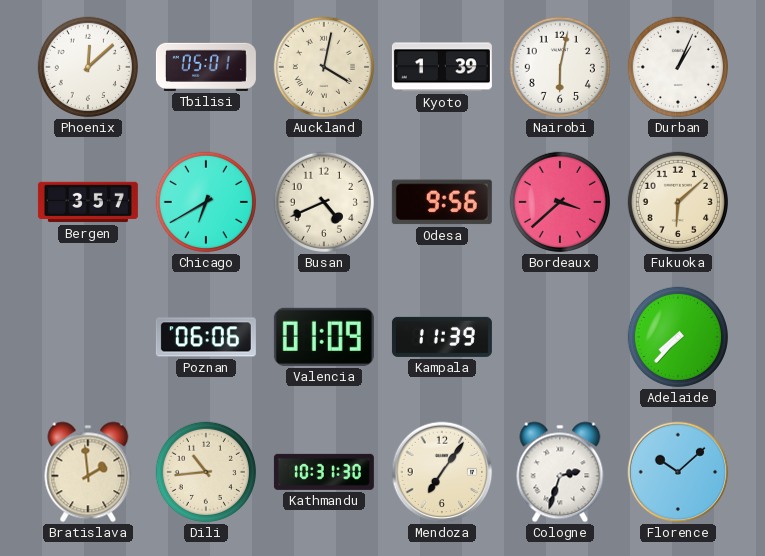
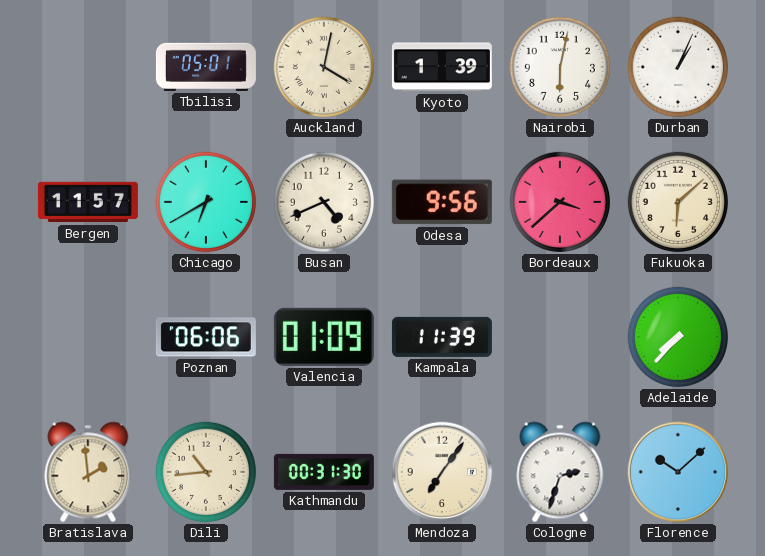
Phoenix: 12:08 -> none (88, 67)
Bergen: 3:57 -> 11:57 (88, 202)
Kathmandu: 10:31 -> 00:31 (324, 472)
